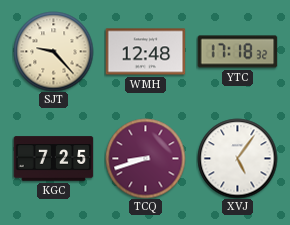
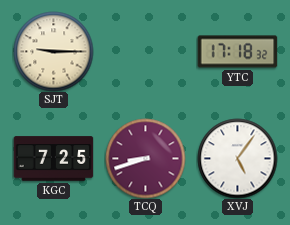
SJT: 9:23 -> 9:15 (53, 51)
WMH: 12:48 -> none (145, 52)
